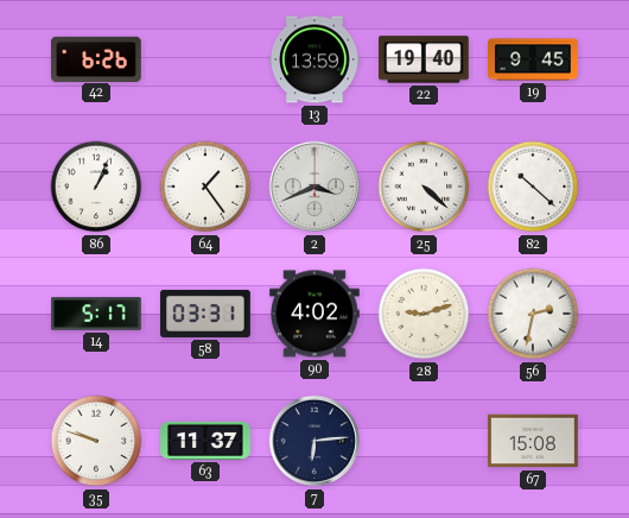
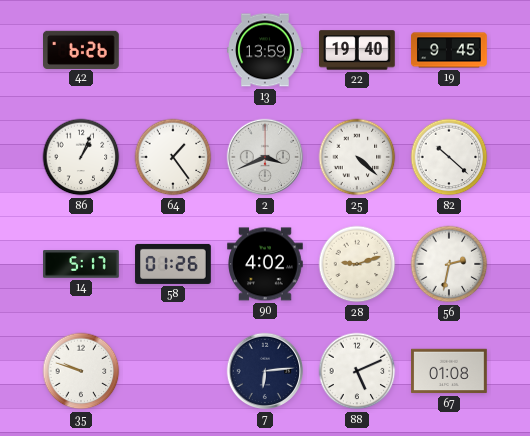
58: 03:31 -> 01:26 (173, 264)
63: 11:37 -> none (205, 441)
88: none -> 5:11 (357, 371)
67: 15:08 -> 01:08 (449, 371)
